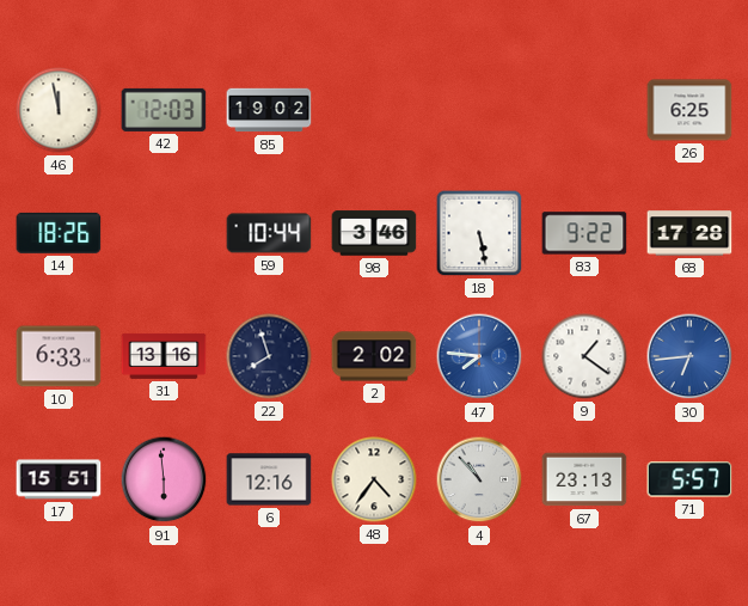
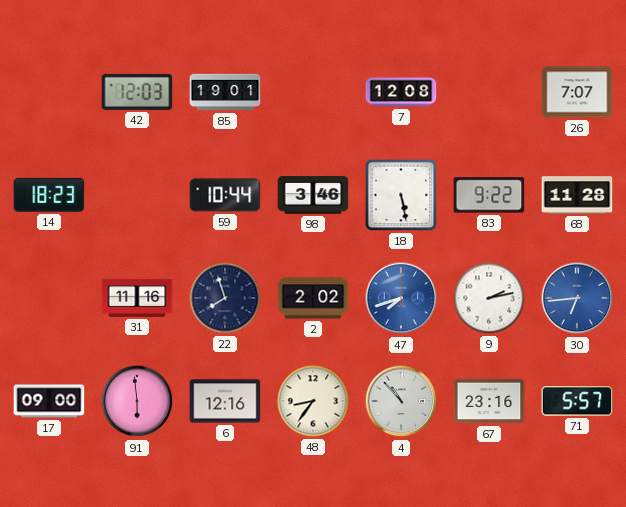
46: 11:58 -> none (59, 110)
85: 19:02 -> 19:01 (225, 92)
7: none -> 12:08 (401, 92)
26: 6:25 -> 7:07 (577, 92)
14: 18:26 -> 18:23 (49, 195)
68: 17:28 -> 11:28 (577, 195)
10: 6:33 -> none (59, 356)
31: 13:16 -> 11:16 (137, 298)
47: 7:46 -> 7:42 (401, 298)
9: 1:21 -> 2:13 (489, 298)
17: 15:51 -> 09:00 (49, 401)
48: 4:36 -> 8:36 (313, 401)
67: 23:13 -> 23:16 (489, 401)
